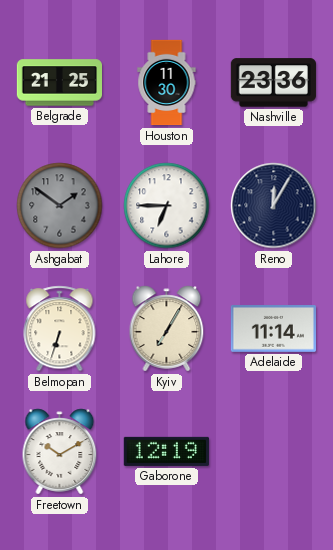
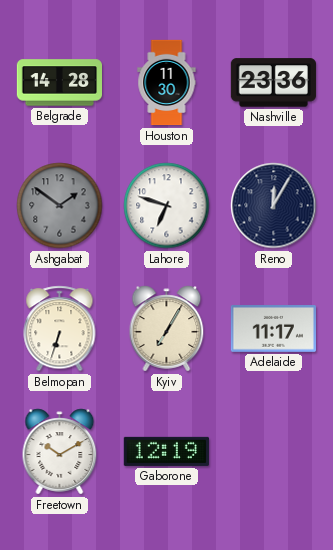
Belgrade: 21:25 -> 14:28 (59, 83)
Lahore: 6:45 -> 6:48 (167, 206)
Adelaide: 11:14 -> 11:17 (273, 329)
